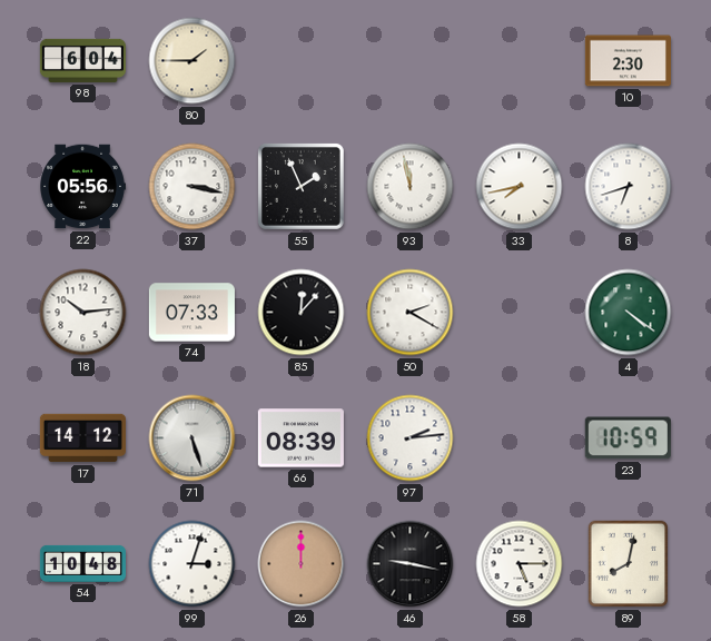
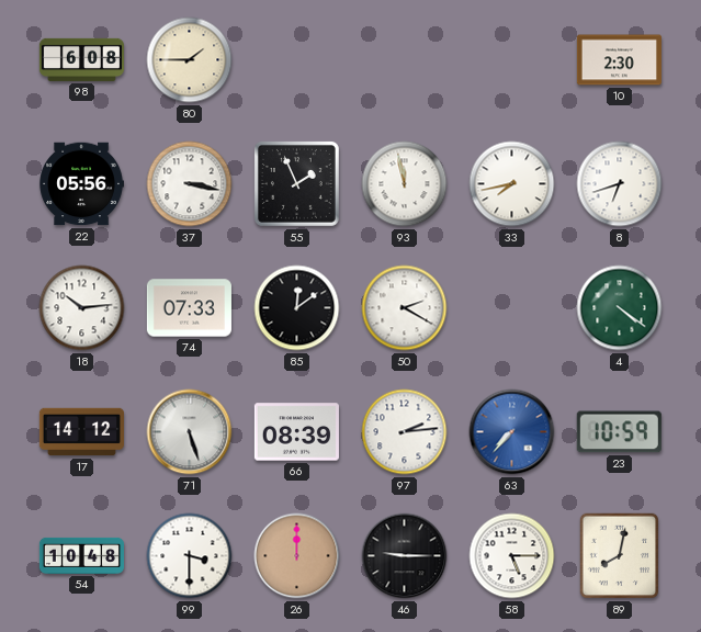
98: 6:04 -> 6:08 (81, 59)
85: 12:07 -> 12:09 (297, 308)
63: none -> 7:37 (512, 432)
99: 3:03 -> 3:30 (190, 556)
46: 9:17 -> 9:15 (405, 556)
